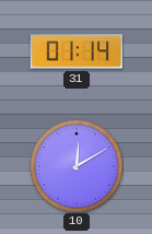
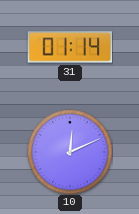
10: 12:10 -> 12:11 (70, 152)
